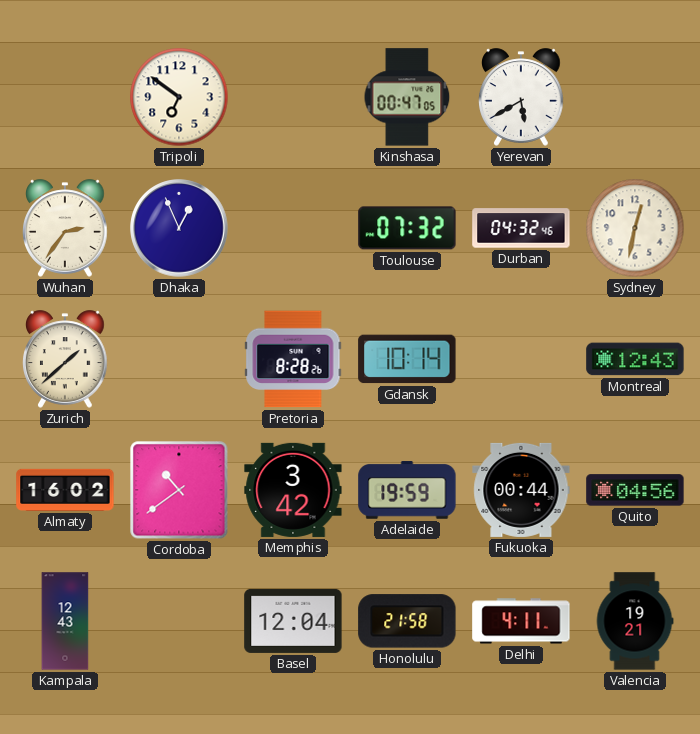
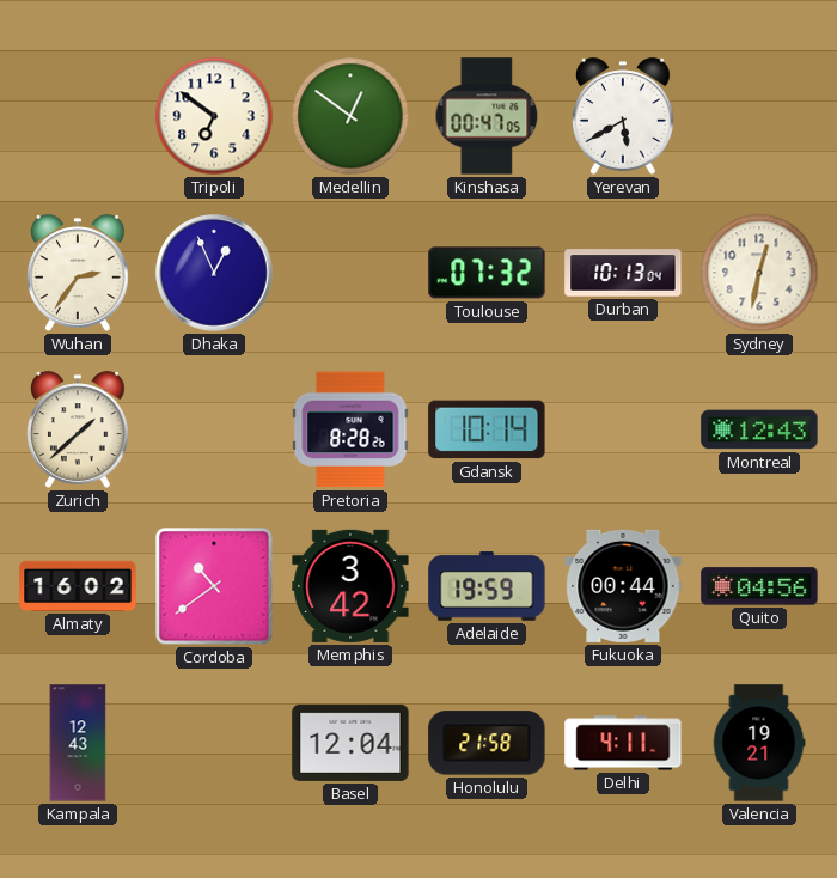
Medellin: none -> 12:51 (350, 116)
Durban: 04:32 -> 10:13 (623, 273)
